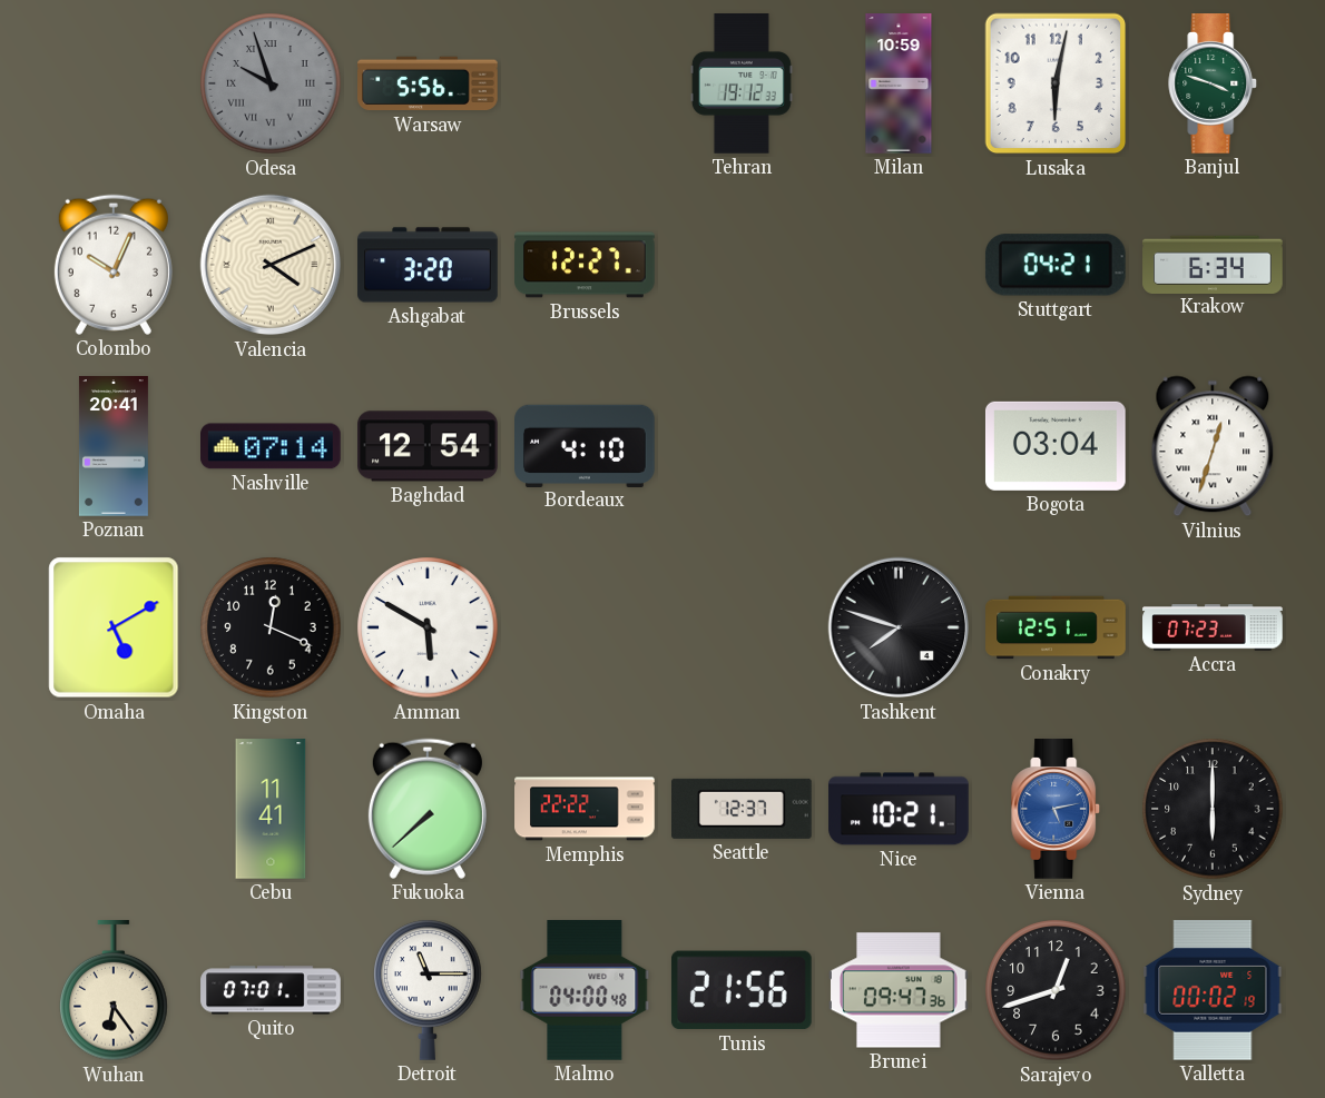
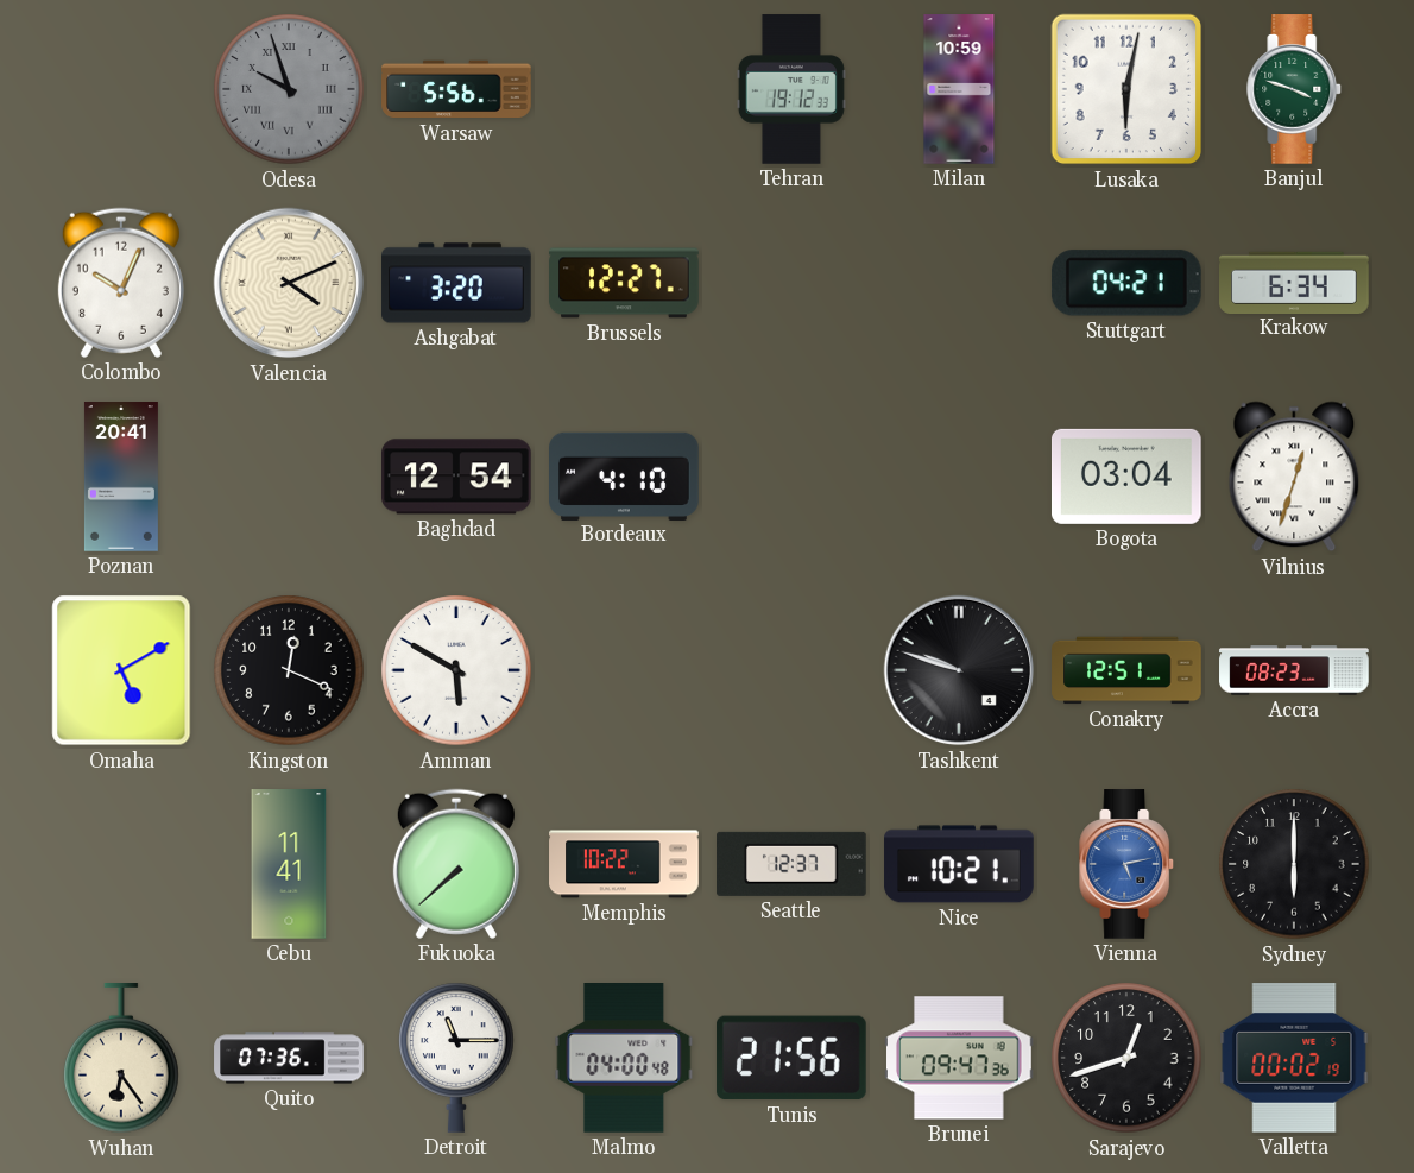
Nashville: 07:14 -> none (272, 446)
Tashkent: 7:48 -> 9:48 (959, 670)
Accra: 07:23 -> 08:23 (1294, 670)
Memphis: 22:22 -> 10:22 (624, 864)
Quito: 07:01 -> 07:36 (289, 1058)
